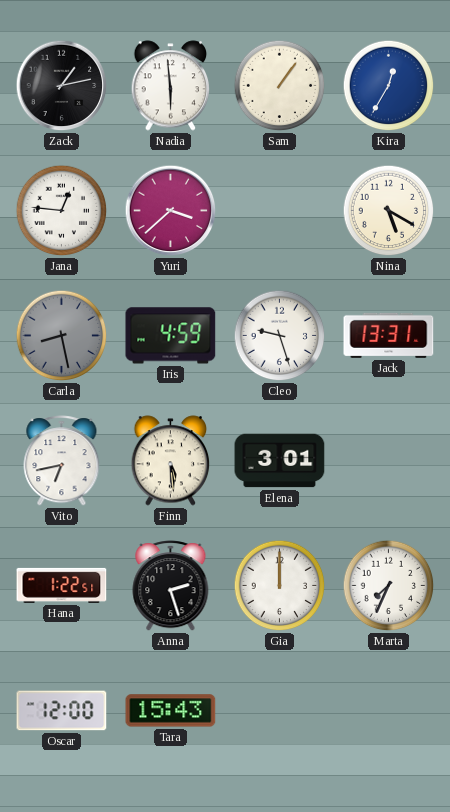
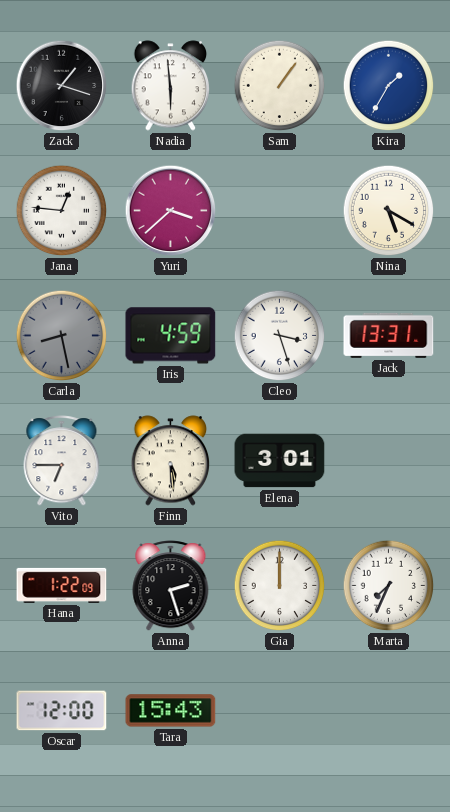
Zack: 1:13 -> 1:18 (62, 86)
Kira: 12:35 -> 1:35 (389, 86)
Cleo: 9:27 -> 3:27 (280, 336)
Vito: 6:43 -> 6:45 (62, 461)
Hana: 1:22:51 -> 1:22:09 (62, 585)
